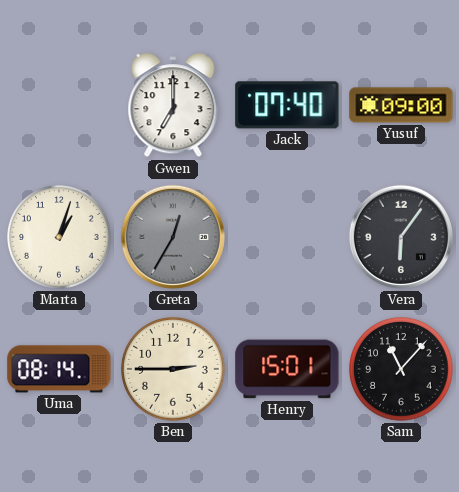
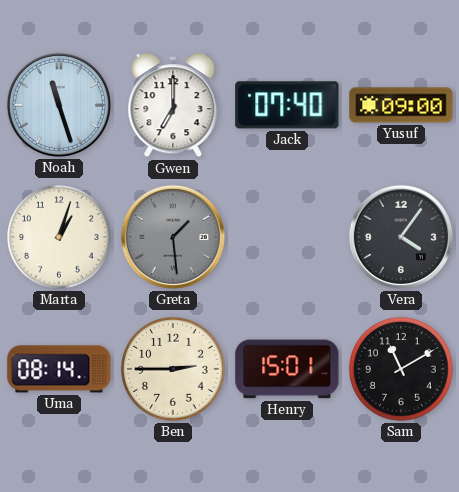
Noah: none -> 11:27 (59, 105)
Greta: 12:35 -> 1:29 (173, 237)
Vera: 6:06 -> 4:06 (401, 237)
Sam: 11:07 -> 11:10 (402, 370)
